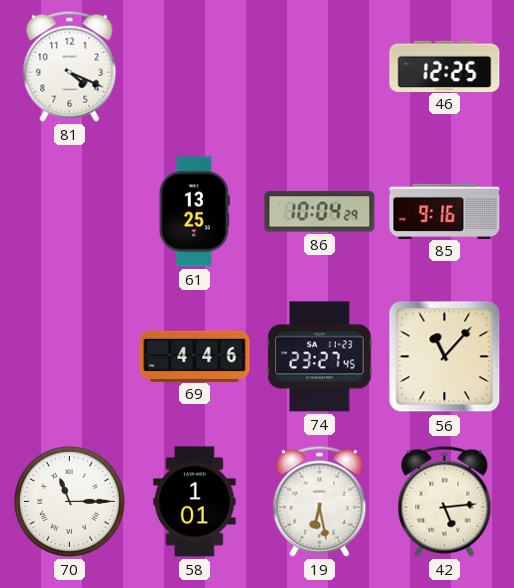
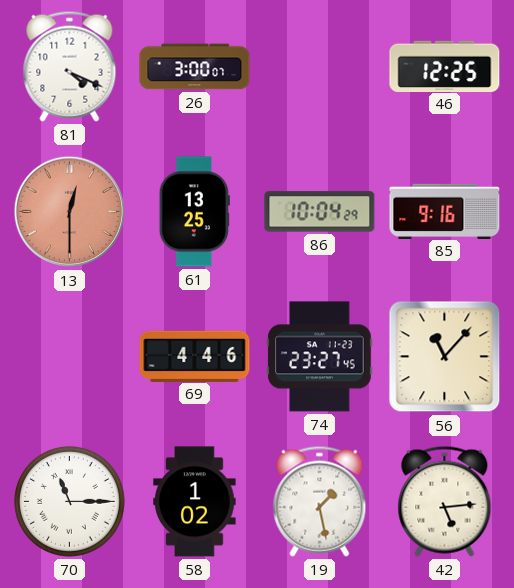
26: none -> 3:00 (195, 67)
13: none -> 12:30 (70, 212)
58: 1:01 -> 1:02 (195, 502)
19: 6:28 -> 1:28 (320, 501)
